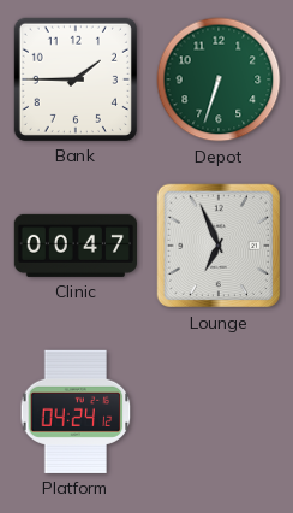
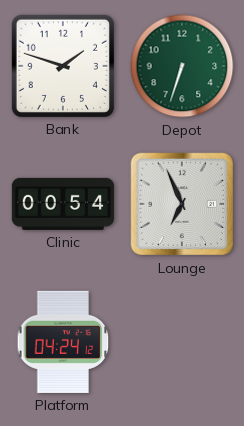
Bank: 1:45 -> 1:48 (63, 66)
Clinic: 00:47 -> 00:54 (62, 204)
